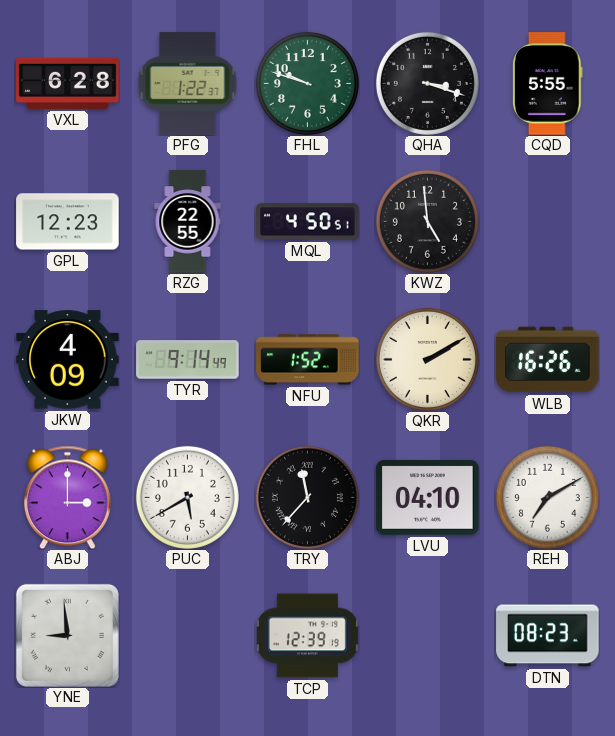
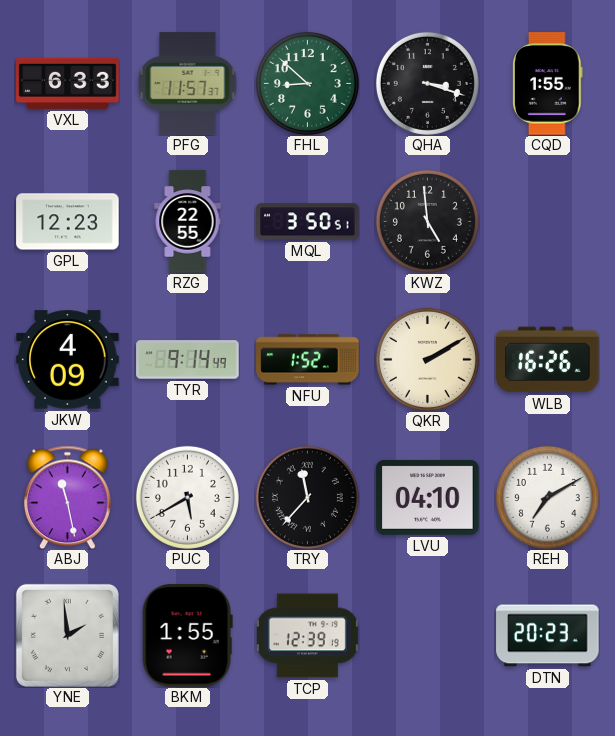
VXL: 6:28 -> 6:33 (68, 83)
PFG: 1:22 -> 11:57 (188, 84)
FHL: 9:48 -> 8:52 (307, 83)
CQD: 5:55 -> 1:55 (548, 84)
MQL: 4:50 -> 3:50 (308, 222)
ABJ: 3:00 -> 11:28 (67, 497)
YNE: 8:59 -> 1:59 (67, 635)
BKM: none -> 1:55 (187, 636)
DTN: 08:23 -> 20:23 (548, 636)
